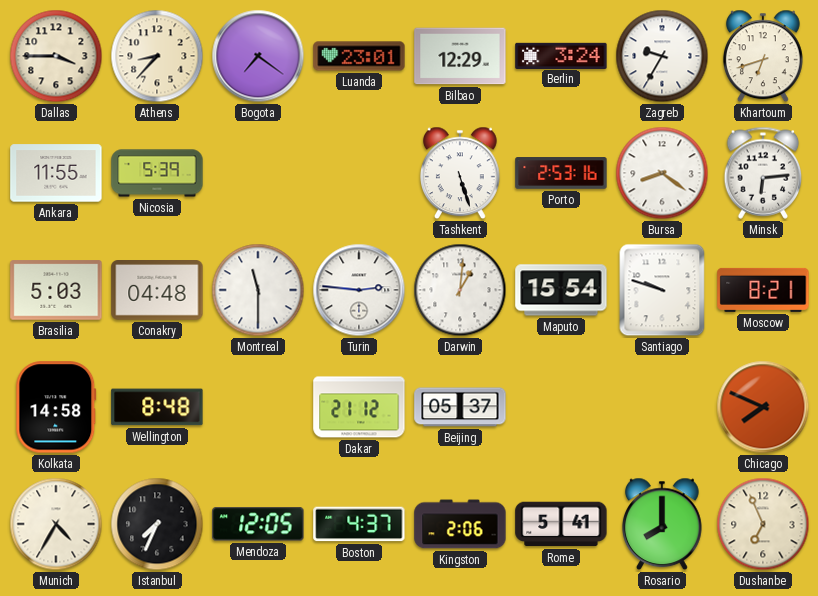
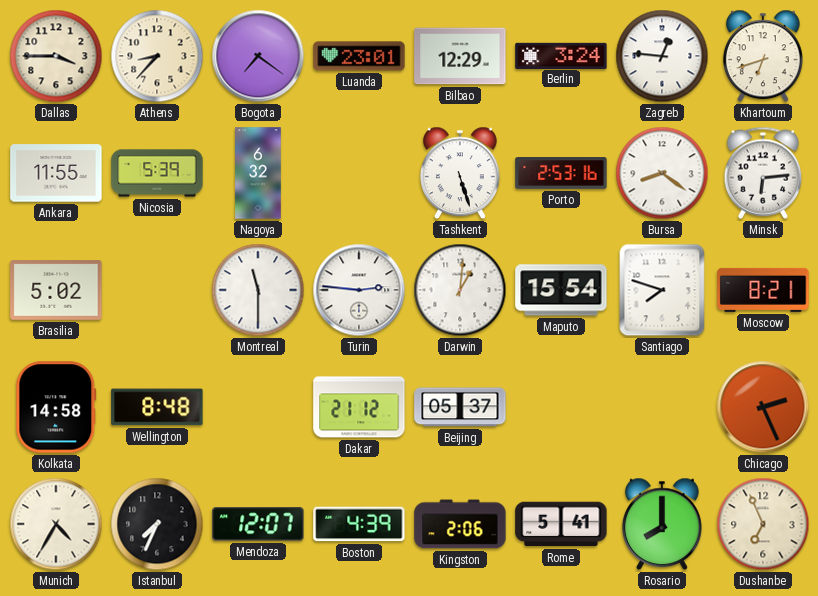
Zagreb: 9:35 -> 12:46 (662, 56)
Nagoya: none -> 6:32 (258, 173)
Brasilia: 5:03 -> 5:02 (56, 290)
Conakry: 04:48 -> none (157, 291)
Santiago: 9:48 -> 7:48 (662, 290)
Chicago: 7:49 -> 2:26 (763, 407)
Mendoza: 12:05 -> 12:07 (258, 524)
Boston: 4:37 -> 4:39 (359, 524)
